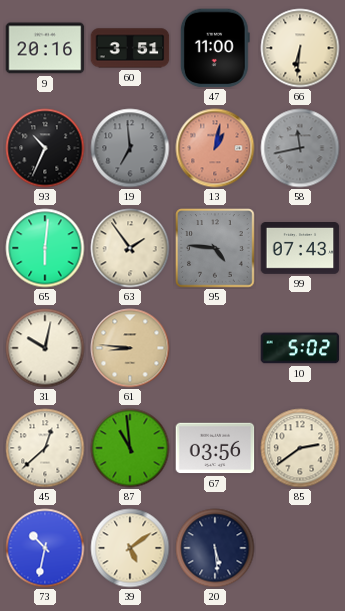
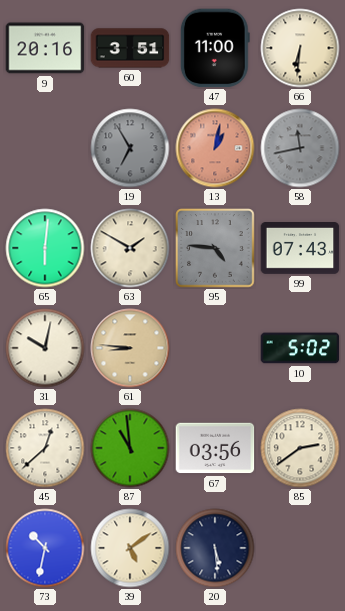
93: 10:34 -> none (45, 148)
19: 6:59 -> 6:55 (130, 148)
63: 1:54 -> 1:50 (130, 248)
